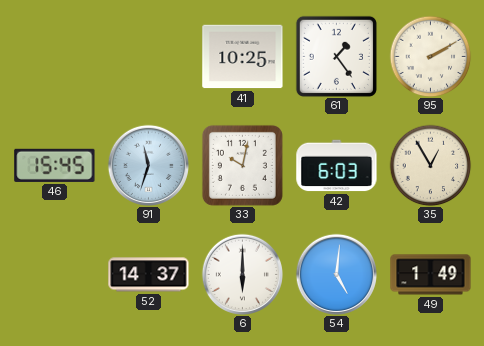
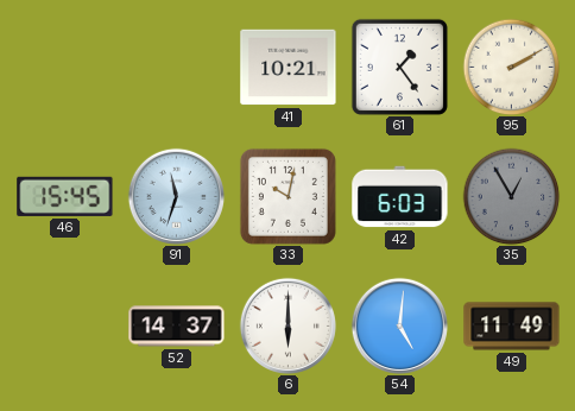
41: 10:25 -> 10:21 (289, 68)
35 dial: cream -> grey (511, 196)
49: 1:49 -> 11:49 (512, 327)
